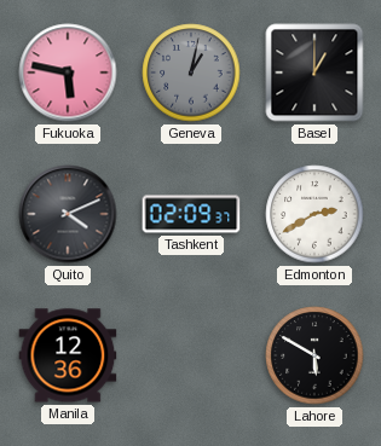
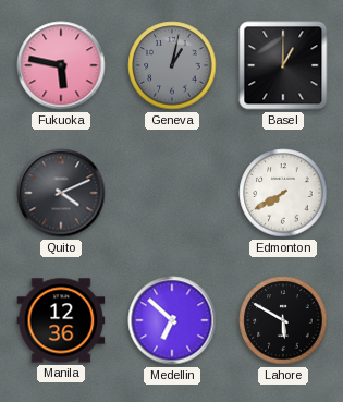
Tashkent: 02:09 -> none (191, 214)
Edmonton: 2:40 -> 7:40 (283, 193)
Medellin: none -> 6:52 (172, 320)
